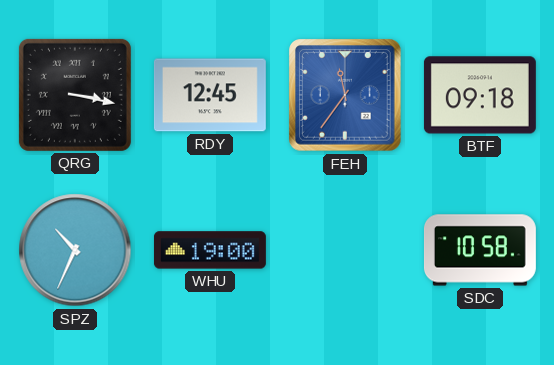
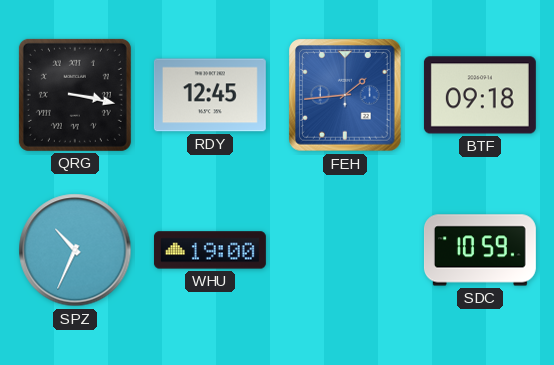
FEH: 11:36 -> 1:44 (345, 95)
SDC: 10:58 -> 10:59 (480, 250)
